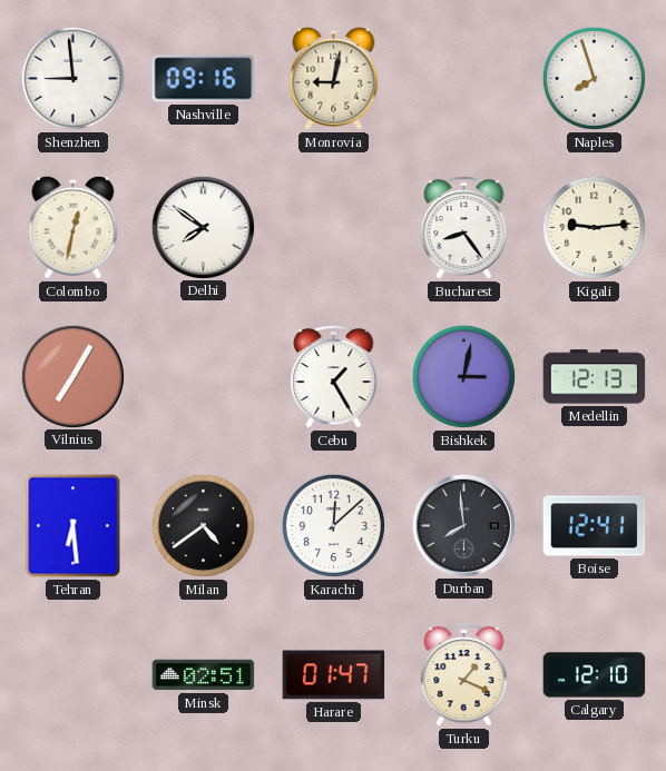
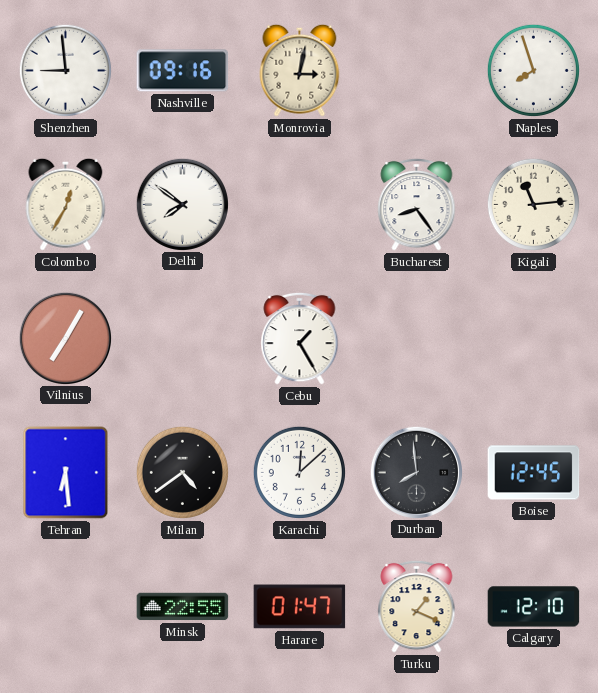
Monrovia: 9:02 -> 3:02 (300, 70)
Colombo: 12:32 -> 12:35 (66, 204)
Kigali: 9:14 -> 11:14 (533, 204)
Bishkek: 3:02 -> none (463, 376)
Medellin: 12:13 -> none (595, 377)
Boise: 12:41 -> 12:45 (534, 473)
Minsk: 02:51 -> 22:55 (183, 607)
